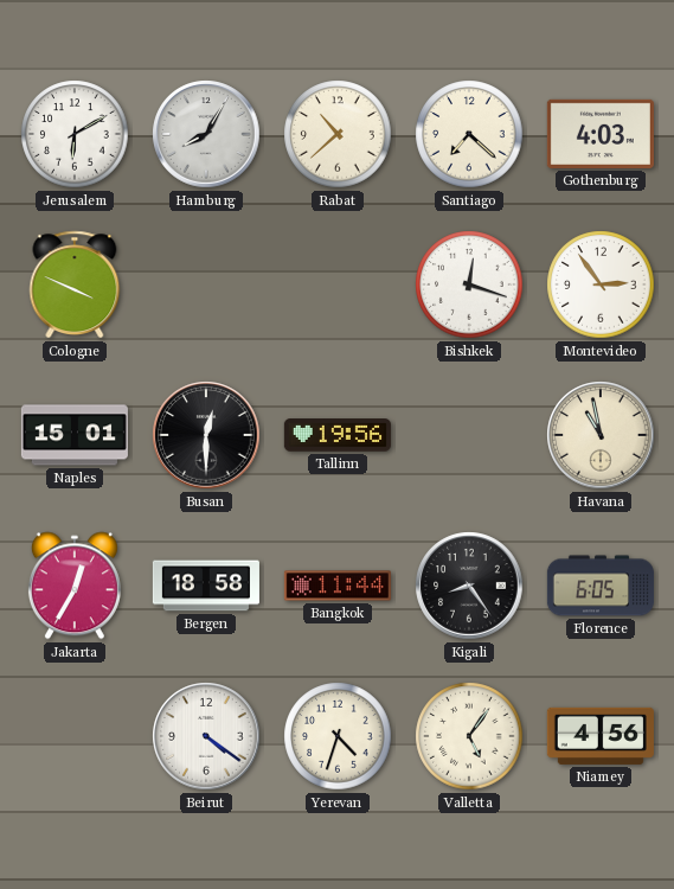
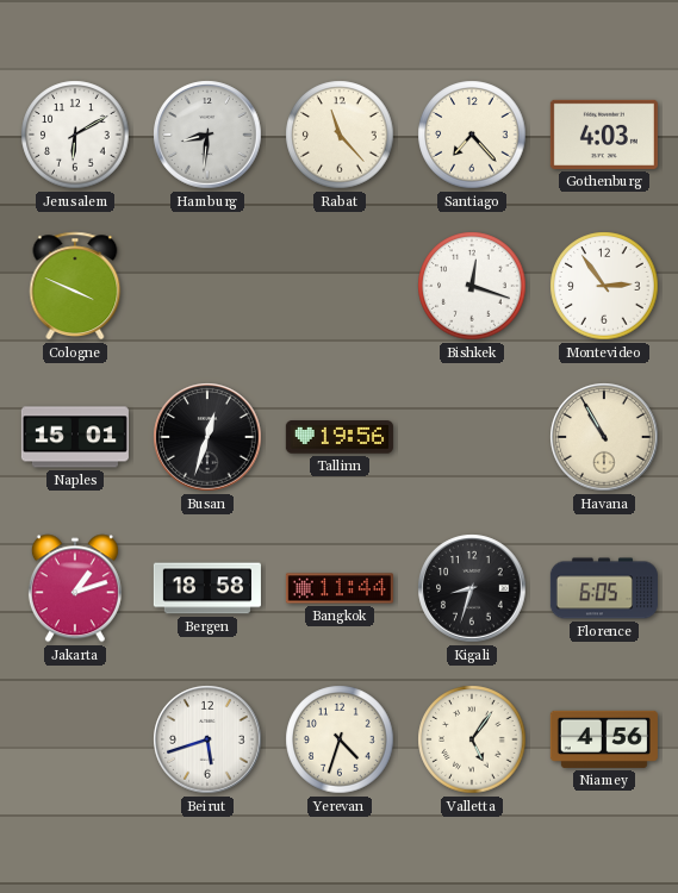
Hamburg: 8:05 -> 8:31 (207, 135)
Rabat: 10:38 -> 11:23 (340, 135)
Santiago: 7:22 -> 7:23 (472, 135)
Busan: 12:30 -> 12:33 (207, 437)
Havana: 10:58 -> 10:55 (604, 437)
Jakarta: 12:35 -> 1:12 (75, 588)
Kigali: 8:24 -> 8:33 (472, 588)
Beirut: 4:21 -> 5:42 (207, 739)
